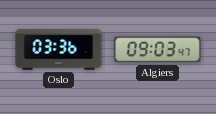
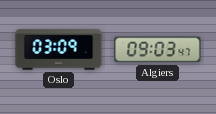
Oslo: 03:36 -> 03:09 (59, 50)
